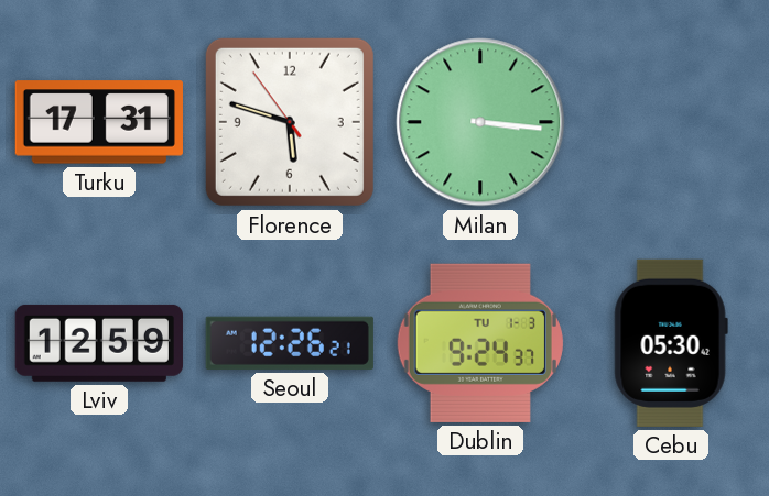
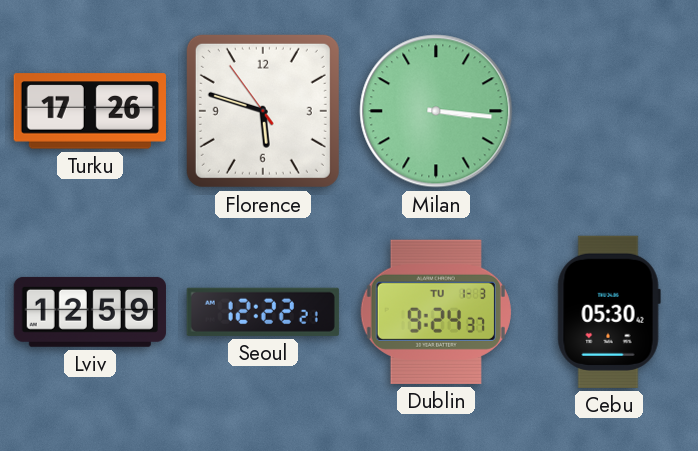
Turku: 17:31 -> 17:26 (90, 111)
Seoul: 12:26 -> 12:22 (263, 312)
